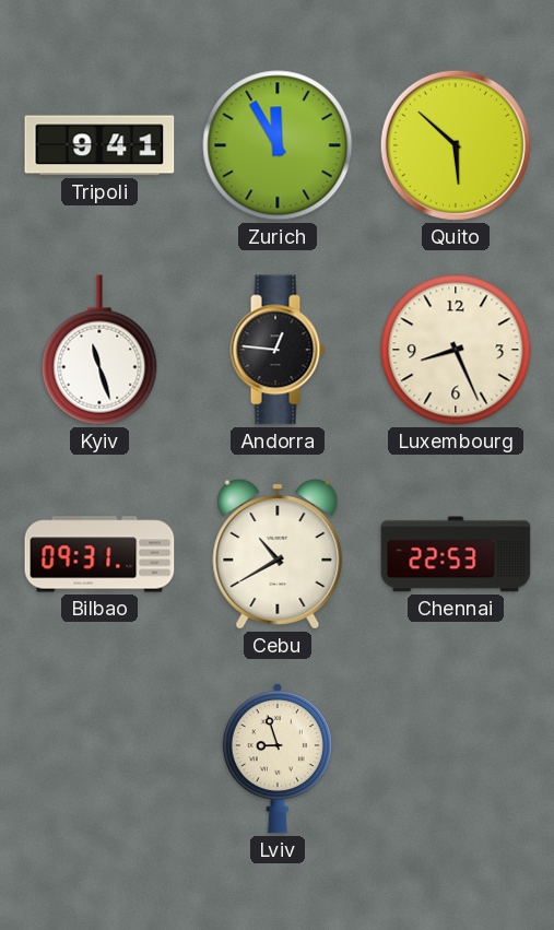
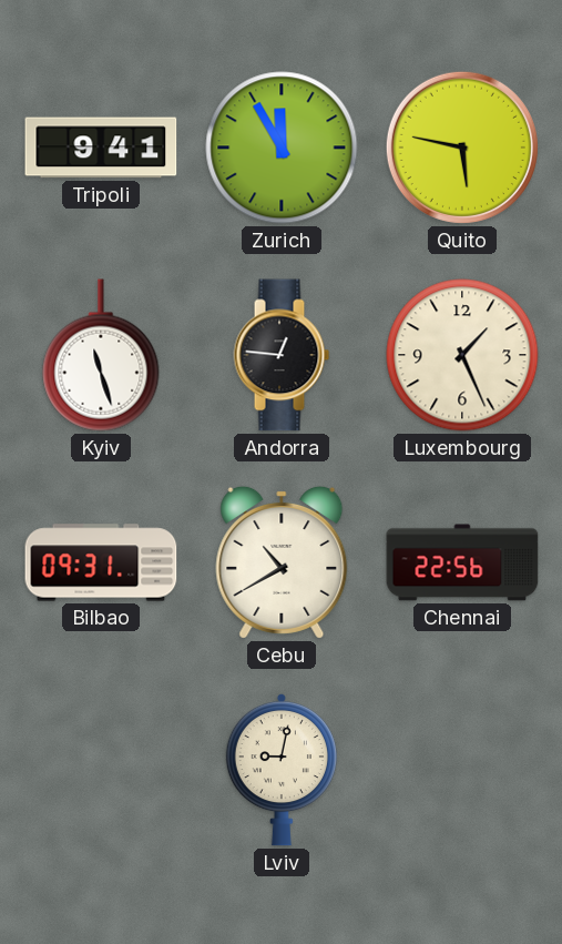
Quito: 5:52 -> 5:47 (462, 148)
Luxembourg: 8:26 -> 1:26 (462, 355)
Chennai: 22:53 -> 22:56 (462, 562)
Lviv: 8:57 -> 9:02 (282, 770)
